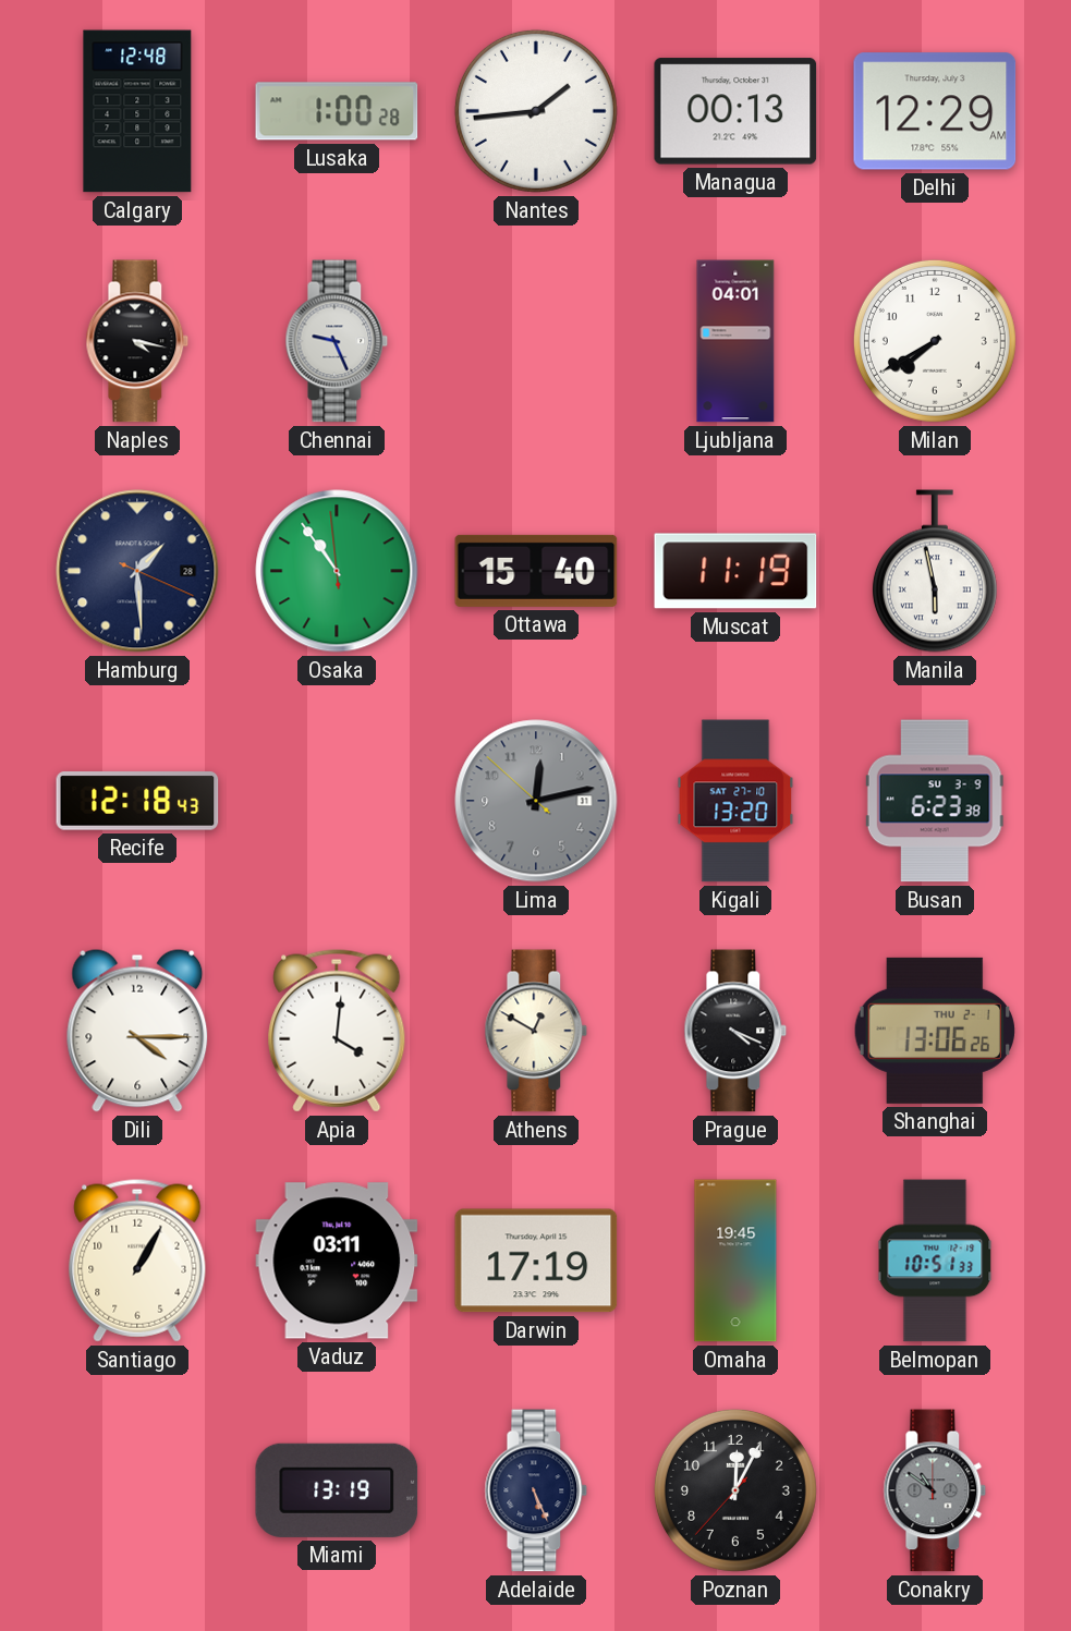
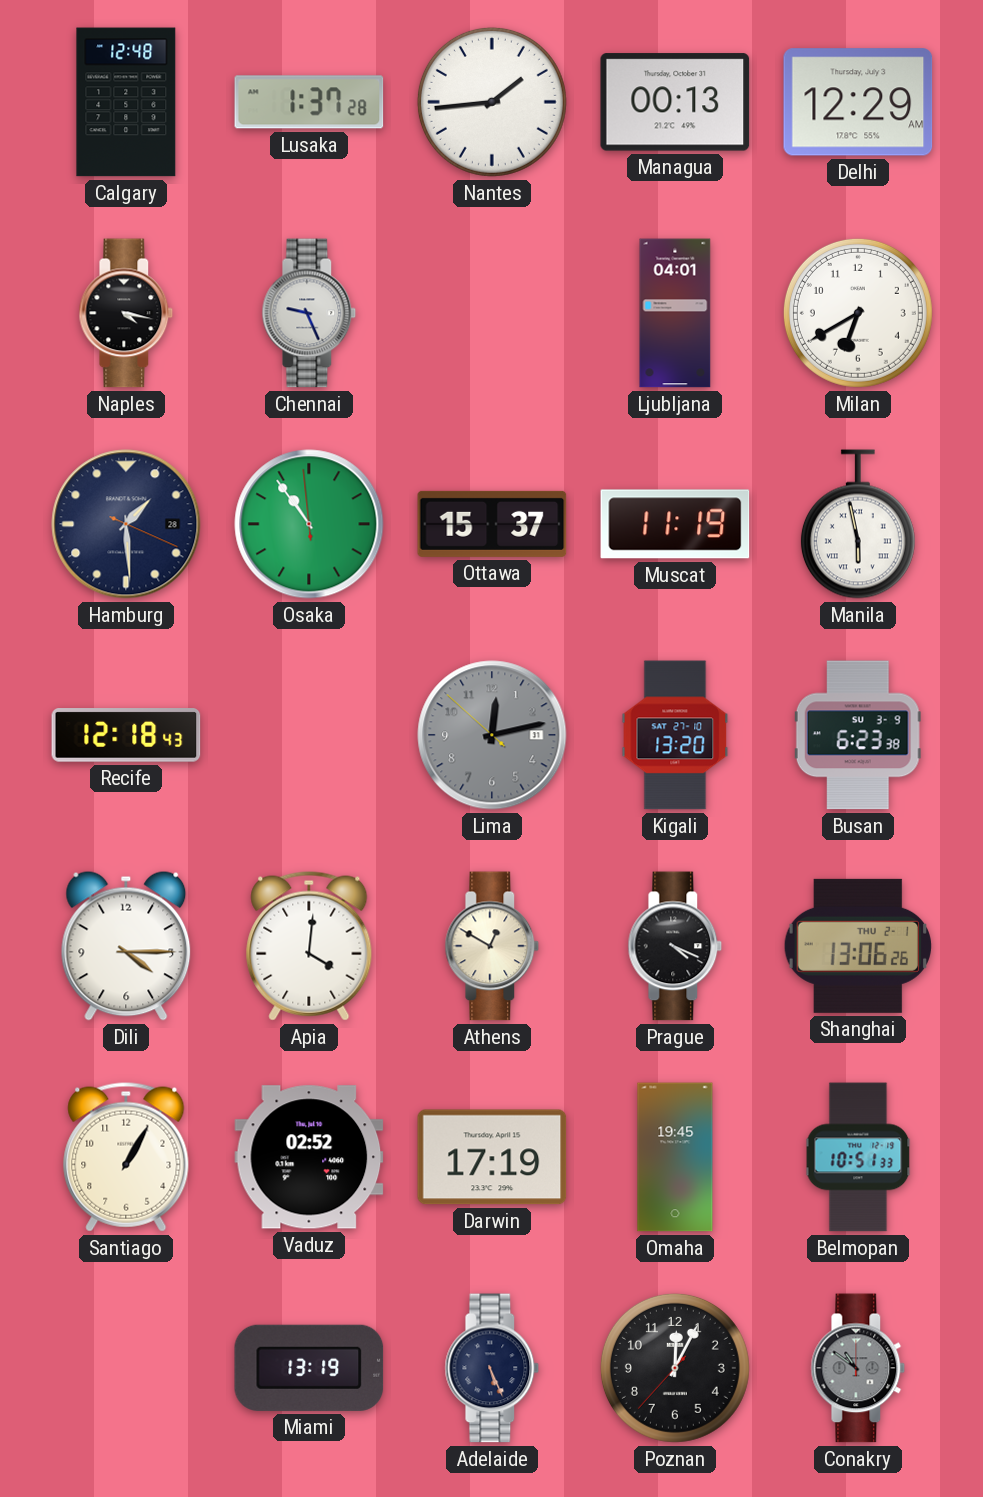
Lusaka: 1:00 -> 1:37 (309, 102)
Milan: 7:40 -> 6:40 (858, 313)
Ottawa: 15:40 -> 15:37 (492, 524)
Vaduz: 03:11 -> 02:52 (309, 1157)
